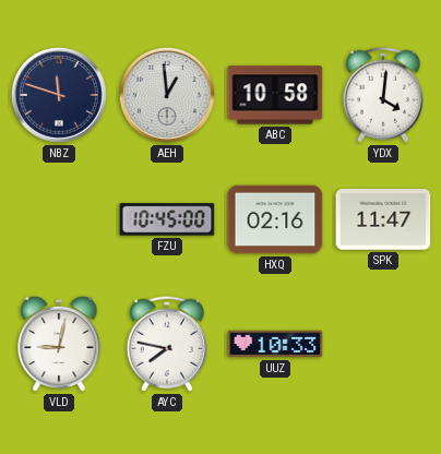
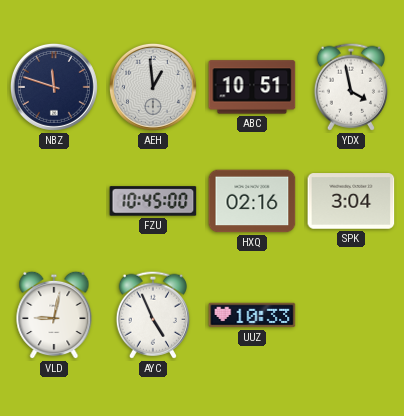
ABC: 10:58 -> 10:51 (252, 87)
YDX: 4:01 -> 3:58 (351, 87)
SPK: 11:47 -> 3:04 (351, 201)
AYC: 7:47 -> 4:56 (153, 315)
